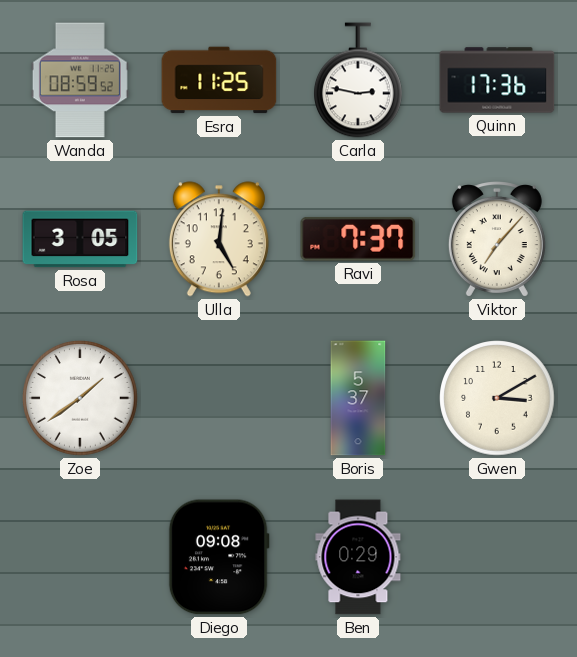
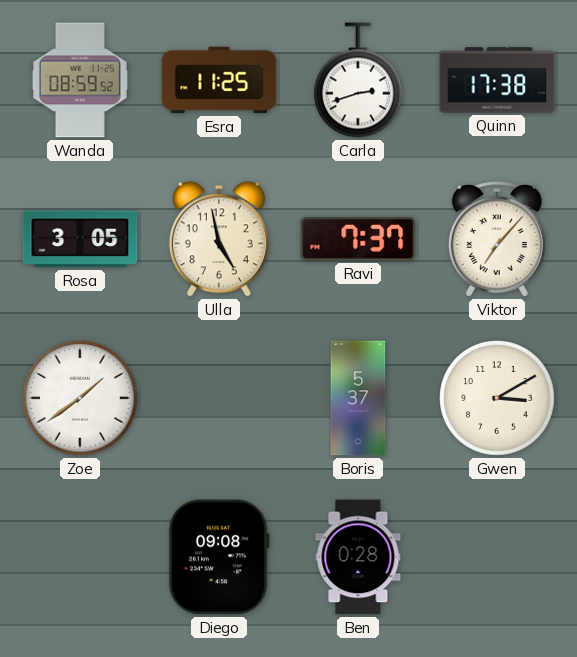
Carla: 2:47 -> 2:42 (359, 80)
Quinn: 17:36 -> 17:38 (497, 80)
Ulla: 5:01 -> 4:58 (219, 239)
Ben: 0:29 -> 0:28 (358, 557)
